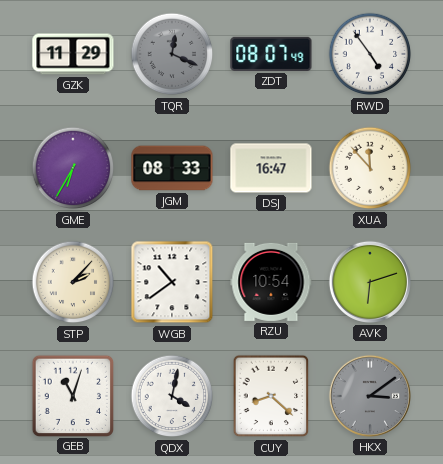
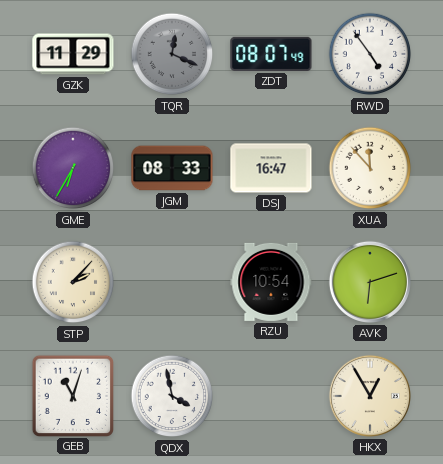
WGB: 10:39 -> none (172, 282)
QDX: 4:02 -> 3:58 (172, 396)
CUY: 8:22 -> none (271, 396)
HKX: 3:09 -> 12:55 (370, 396)
HKX dial: grey -> cream (370, 396)
